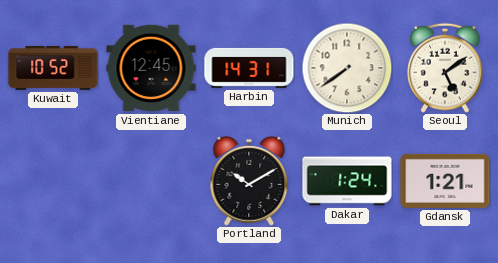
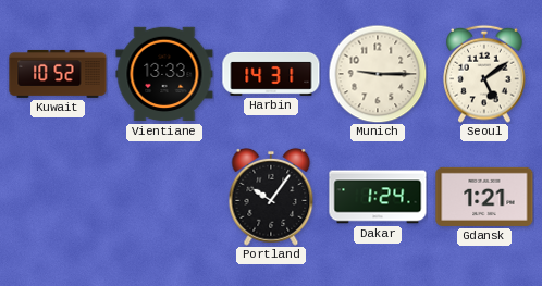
Vientiane: 12:45 -> 13:33 (164, 74)
Munich: 7:39 -> 9:15 (378, 74)
Portland: 10:10 -> 10:06 (271, 197)
